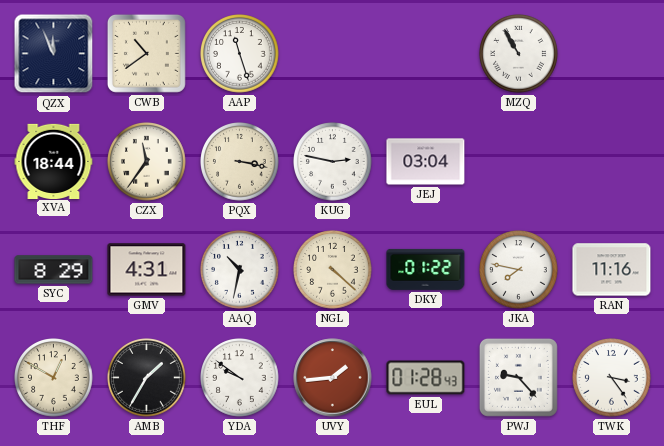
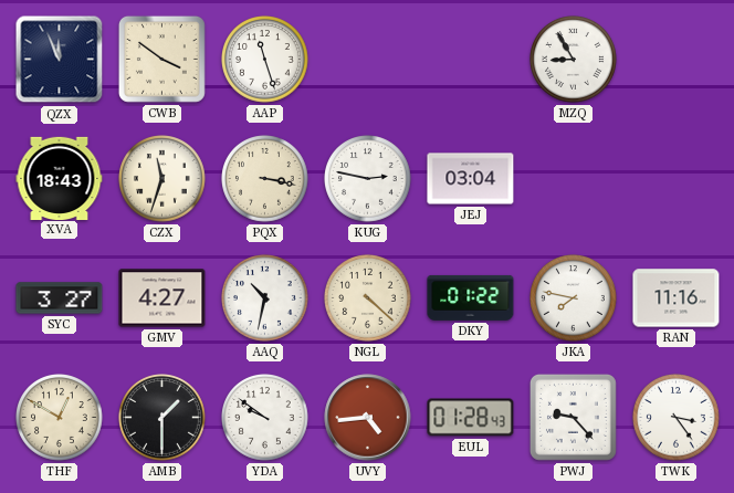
CWB: 10:39 -> 3:51 (161, 59)
MZQ: 10:55 -> 8:55 (574, 60)
XVA: 18:44 -> 18:43 (60, 178)
CZX: 11:36 -> 11:33 (162, 179)
SYC: 8:29 -> 3:27 (60, 298)
GMV: 4:31 -> 4:27 (162, 298)
AMB: 1:35 -> 1:30 (162, 418)
UVY: 1:44 -> 4:44 (368, 418)
